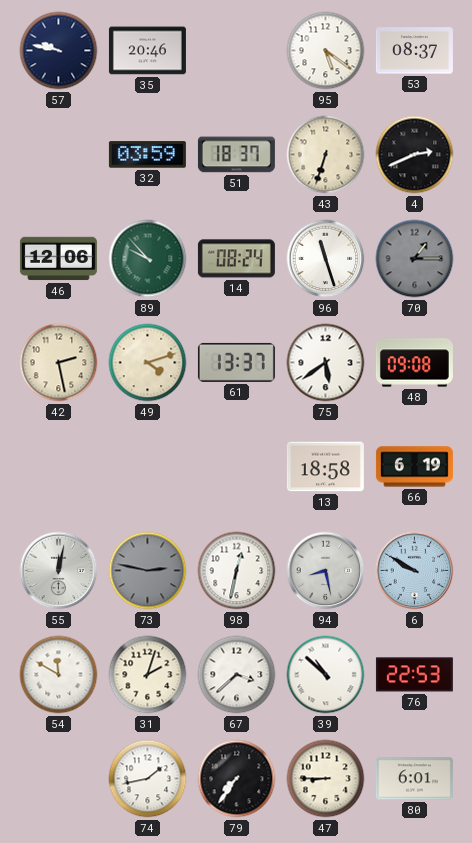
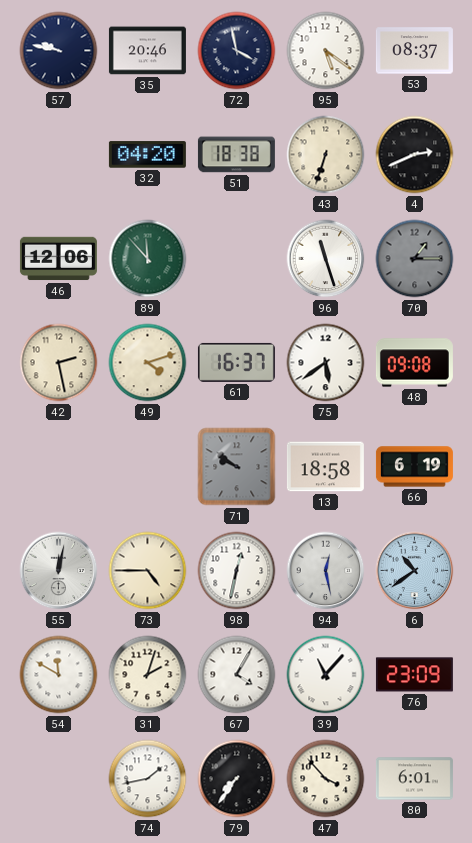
72: none -> 3:58 (237, 51)
32: 03:59 -> 04:20 (147, 155)
51: 18:37 -> 18:38 (236, 155)
89: 9:53 -> 11:53 (148, 259)
14: 08:24 -> none (236, 259)
61: 13:37 -> 16:37 (236, 362)
71: none -> 9:51 (237, 467)
73: 2:47 -> 4:45 (148, 571)
73 dial: grey -> cream (148, 571)
94: 8:28 -> 12:28 (326, 571)
6: 9:50 -> 10:39 (415, 571)
67: 3:38 -> 4:05 (237, 675)
39: 10:52 -> 11:07 (326, 675)
76: 22:53 -> 23:09 (414, 675)
47: 8:45 -> 3:53 (326, 779)
